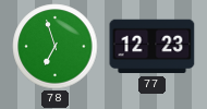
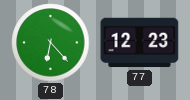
78: 6:57 -> 6:23 (51, 43)
